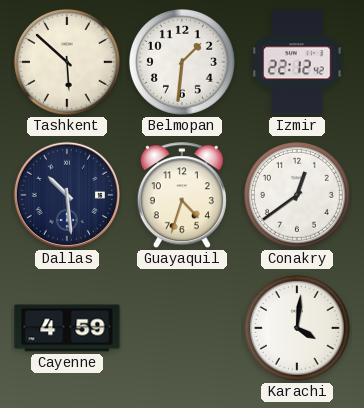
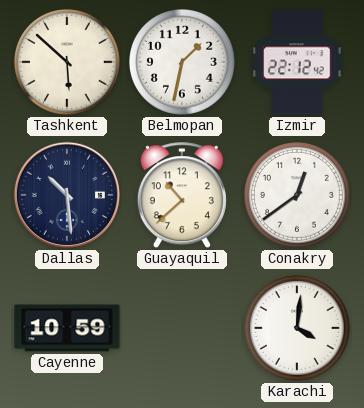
Belmopan: 1:31 -> 1:32 (182, 62)
Guayaquil: 4:33 -> 10:38 (182, 196)
Cayenne: 4:59 -> 10:59 (67, 328)
